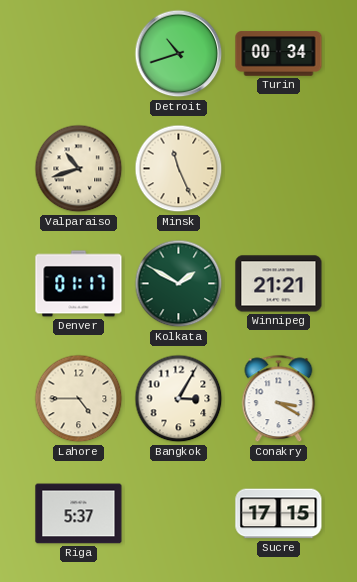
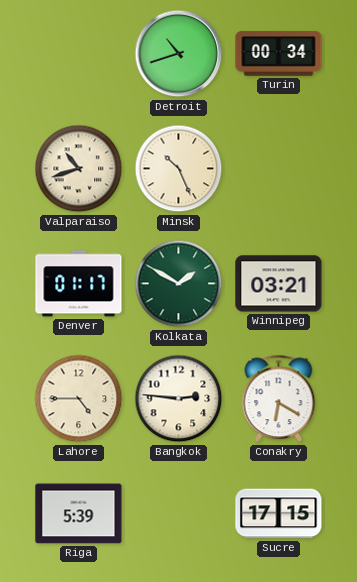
Minsk: 11:26 -> 10:26 (179, 169)
Winnipeg: 21:21 -> 03:21 (279, 284)
Bangkok: 3:05 -> 2:46 (179, 399)
Conakry: 3:20 -> 6:20 (279, 399)
Riga: 5:37 -> 5:39 (79, 514)
